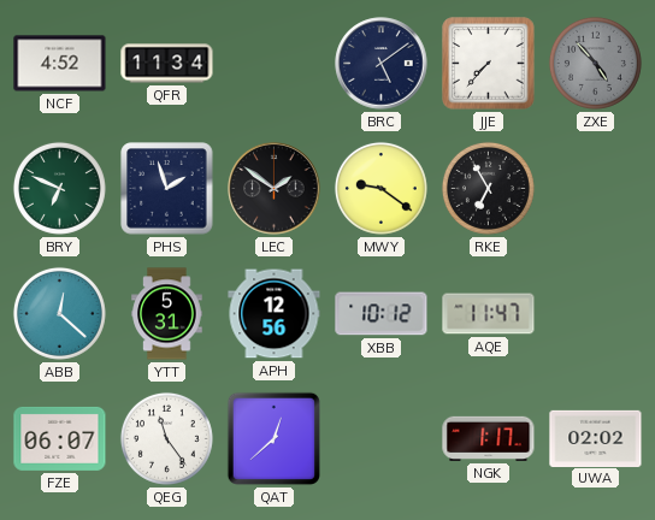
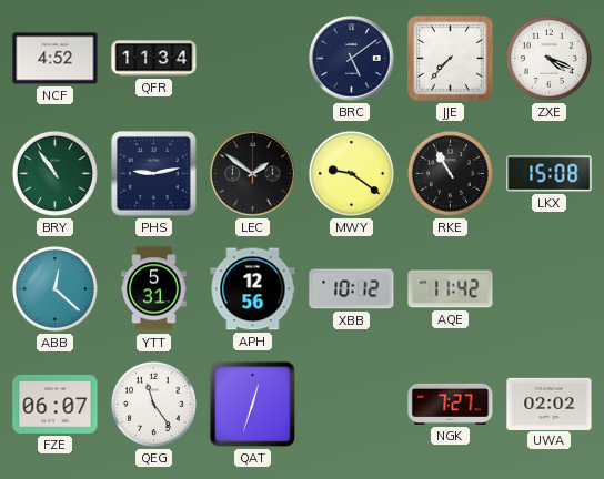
ZXE: 4:53 -> 4:19 (548, 58)
ZXE dial: grey -> white (548, 58)
BRY: 6:49 -> 10:54 (54, 173)
PHS: 1:57 -> 9:13 (154, 174)
RKE: 6:55 -> 10:55 (450, 173)
LKX: none -> 15:08 (550, 174)
AQE: 11:47 -> 11:42 (451, 289)
QAT: 12:38 -> 12:33 (252, 404)
NGK: 1:17 -> 7:27 (451, 404)
